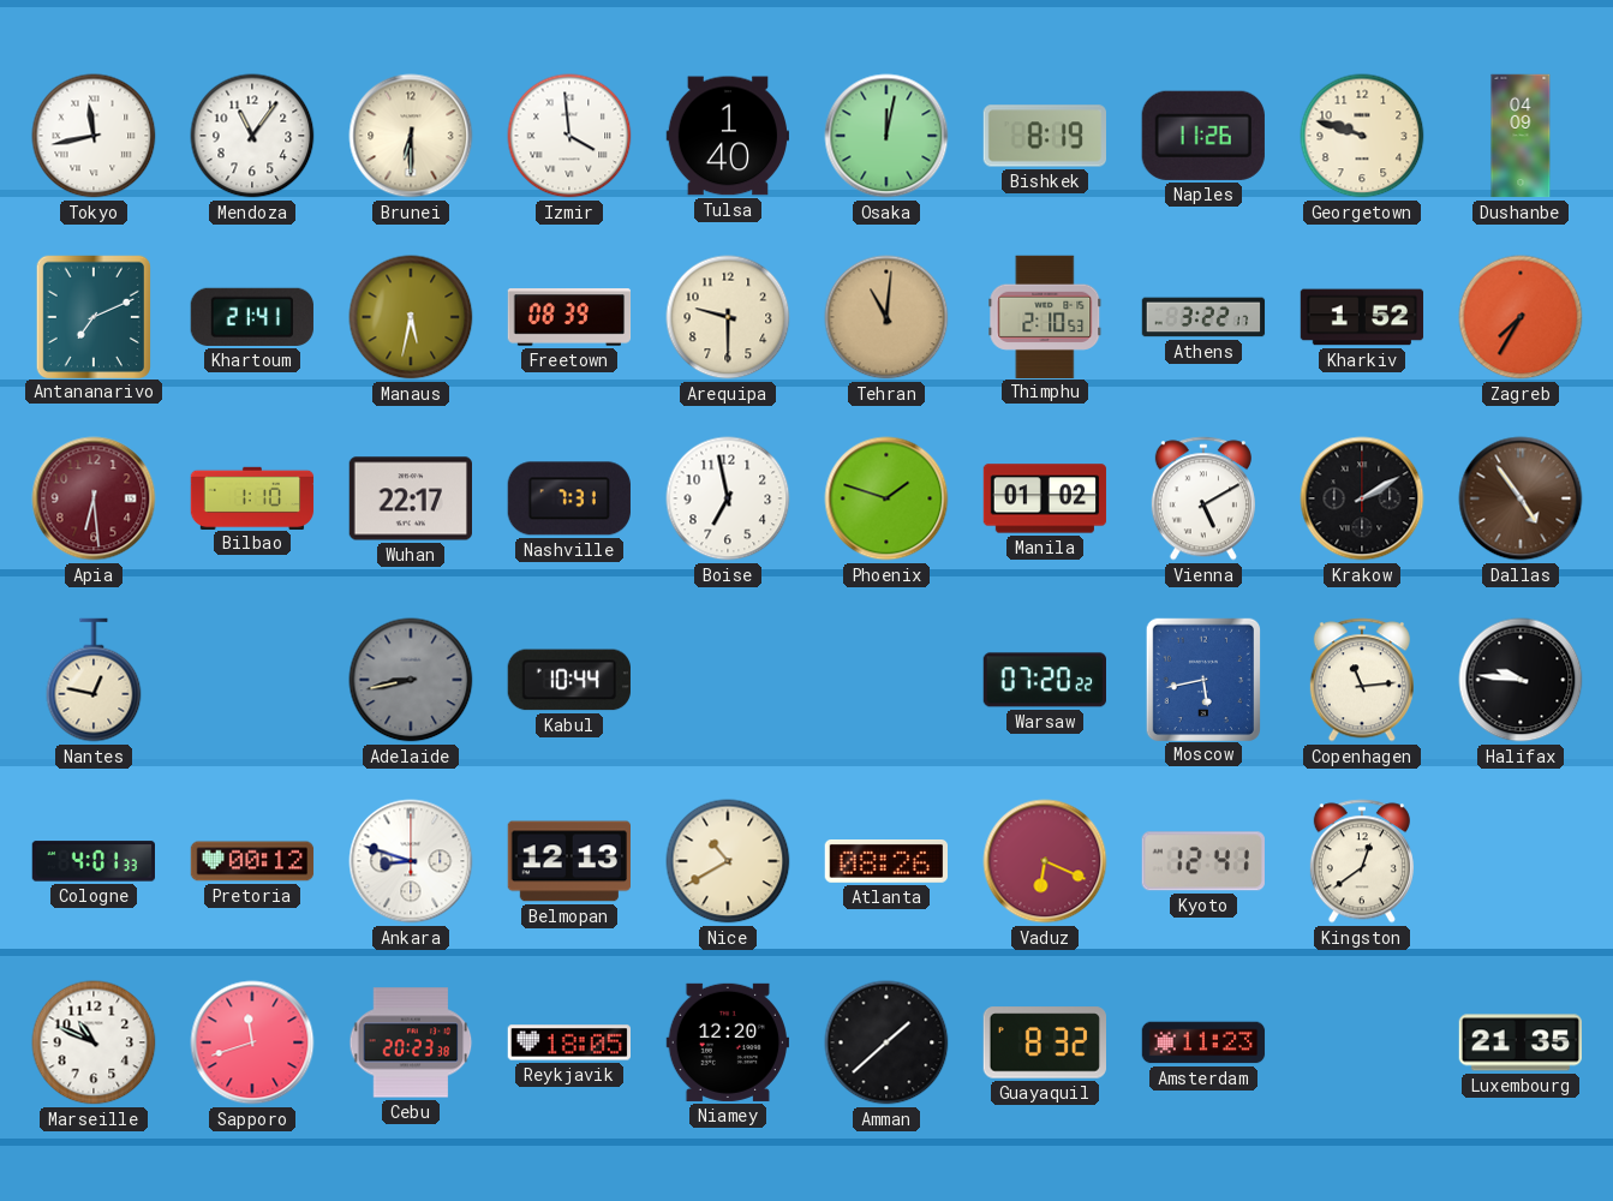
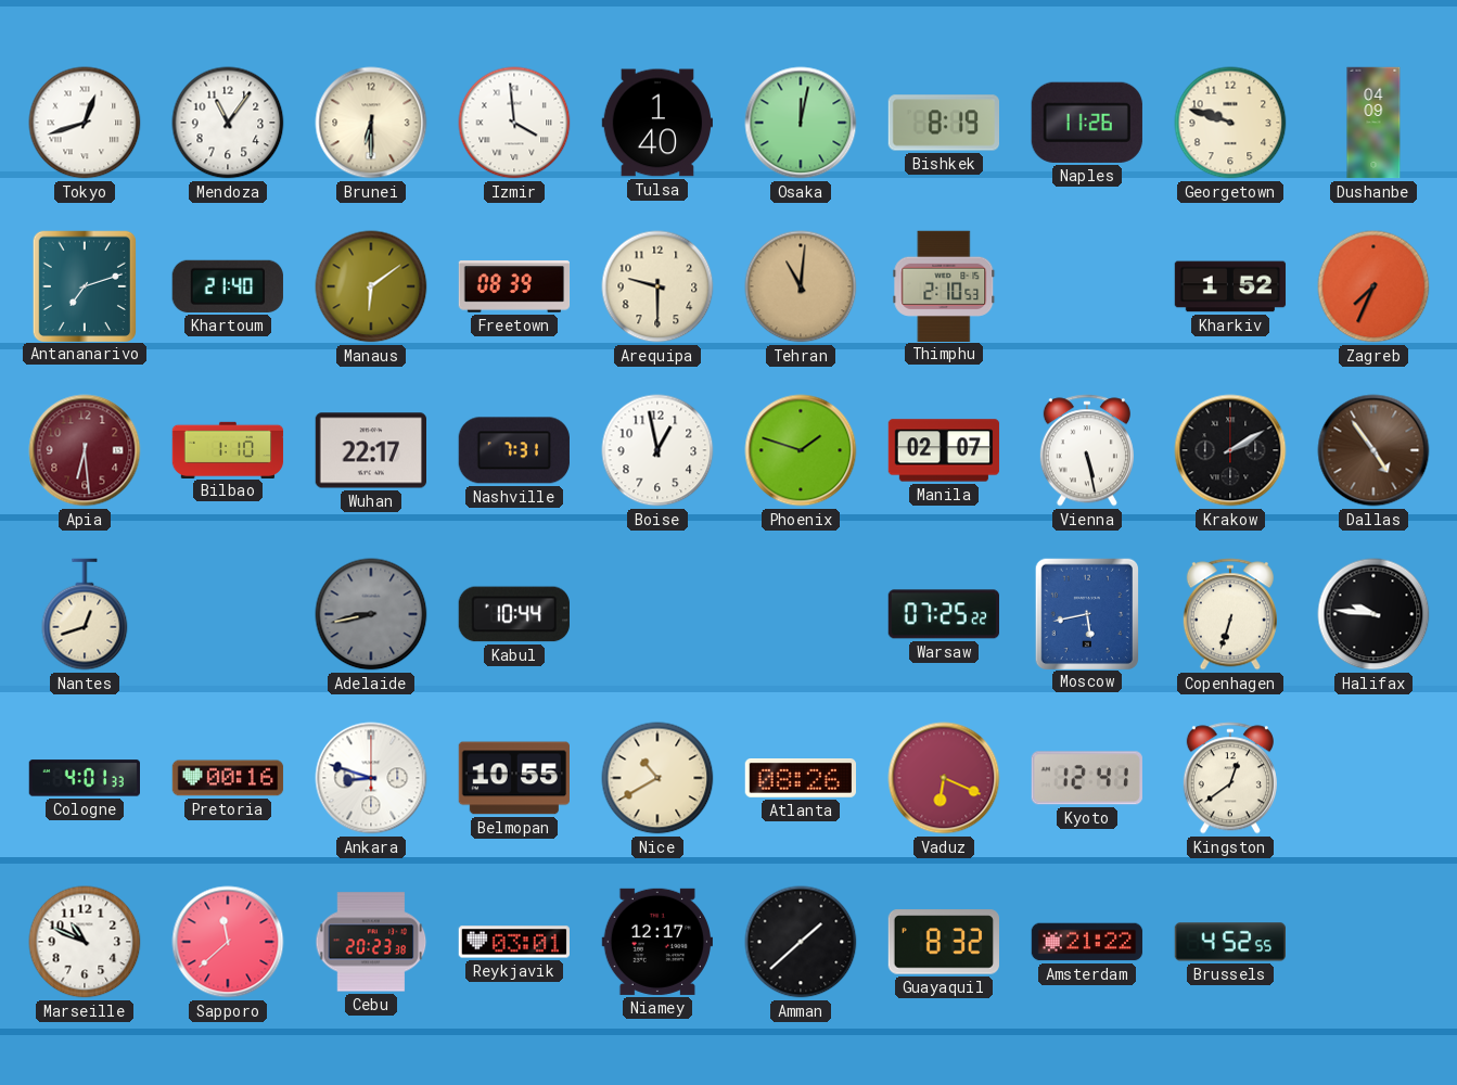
Tokyo: 11:43 -> 12:42 (85, 123)
Antananarivo: 7:11 -> 7:12 (84, 285)
Khartoum: 21:41 -> 21:40 (228, 286)
Manaus: 5:32 -> 6:09 (371, 286)
Athens: 3:22 -> none (1203, 317)
Zagreb: 7:35 -> 7:34 (1373, 286)
Boise: 6:58 -> 12:58 (657, 450)
Manila: 01:02 -> 02:07 (944, 450)
Vienna: 5:10 -> 5:28 (1087, 450)
Nantes: 12:47 -> 12:42 (85, 614)
Warsaw: 07:20 -> 07:25 (943, 614)
Copenhagen: 11:14 -> 6:33 (1230, 614)
Pretoria: 00:12 -> 00:16 (228, 778)
Belmopan: 12:13 -> 10:55 (513, 778)
Sapporo: 11:42 -> 11:38 (228, 942)
Reykjavik: 18:05 -> 03:01 (513, 942)
Niamey: 12:20 -> 12:17 (656, 942)
Amsterdam: 11:23 -> 21:22 (1087, 942)
Brussels: none -> 4:52 (1229, 942)
Luxembourg: 21:35 -> none (1519, 1042)
